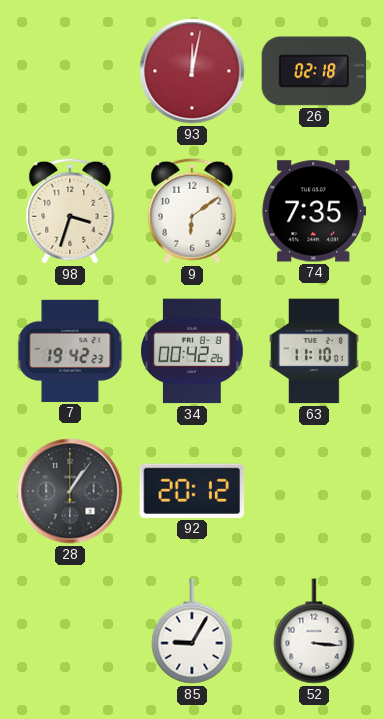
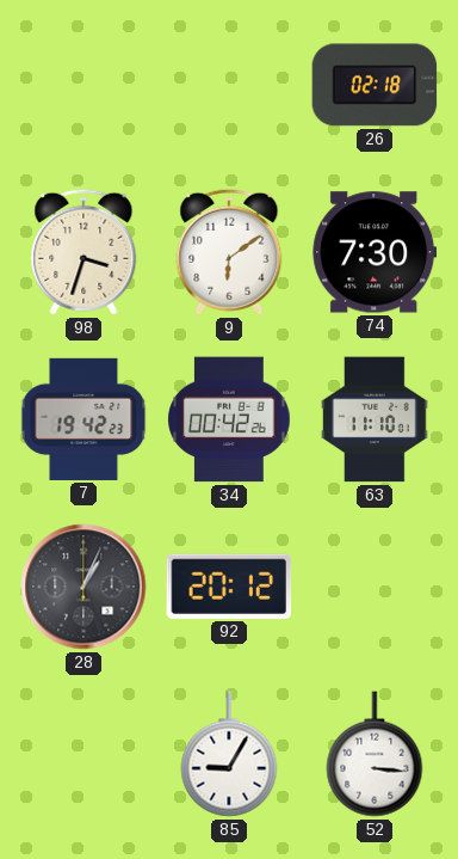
93: 12:02 -> none (192, 71)
74: 7:35 -> 7:30 (375, 252)
28: 1:06 -> 1:04 (83, 587)
